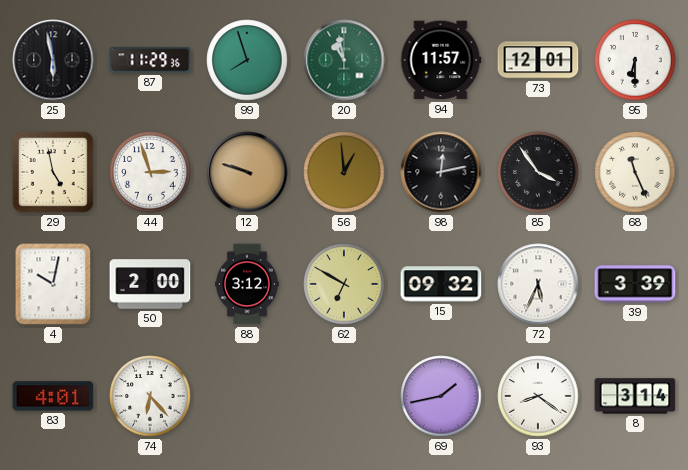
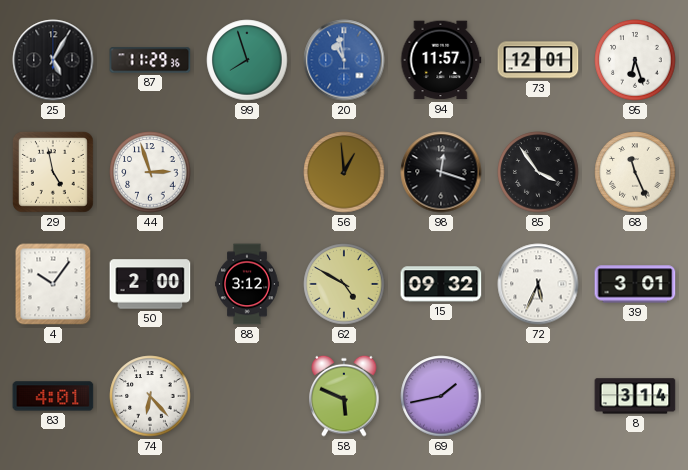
25: 5:58 -> 5:05 (53, 60)
20 dial: green -> blue (344, 60)
95: 6:30 -> 6:27 (635, 60)
12: 9:48 -> none (247, 172)
98: 12:13 -> 12:18 (441, 172)
4: 10:02 -> 10:06 (53, 284)
62: 6:50 -> 4:50 (344, 284)
39: 3:39 -> 3:01 (635, 284)
58: none -> 5:49 (344, 396)
93: 8:21 -> none (538, 396)
